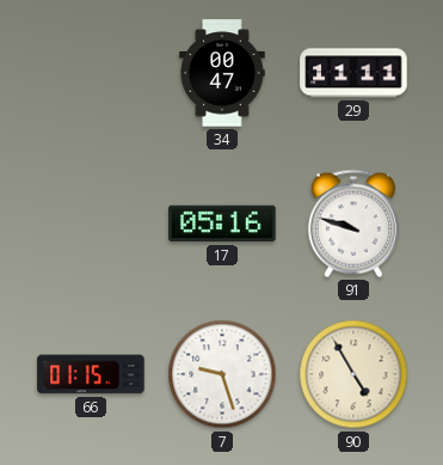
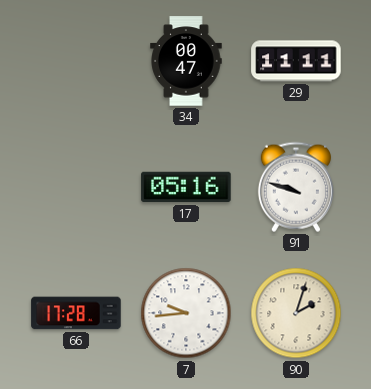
66: 01:15 -> 17:28 (76, 313)
7: 9:27 -> 9:44 (186, 313)
90: 4:55 -> 2:03 (296, 313)
